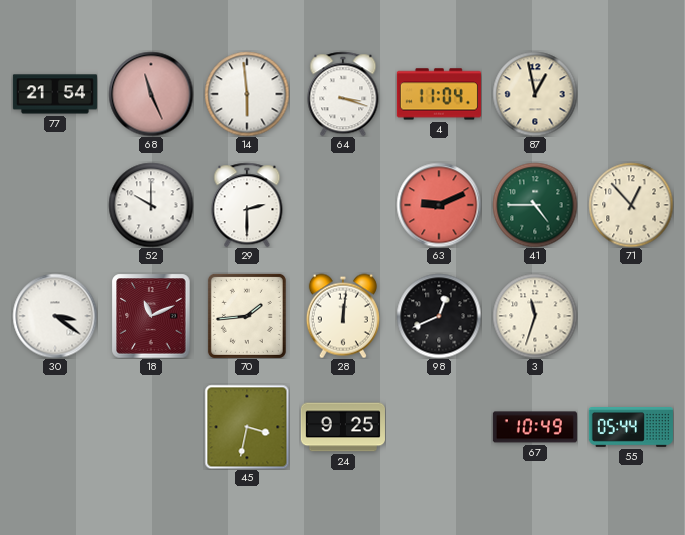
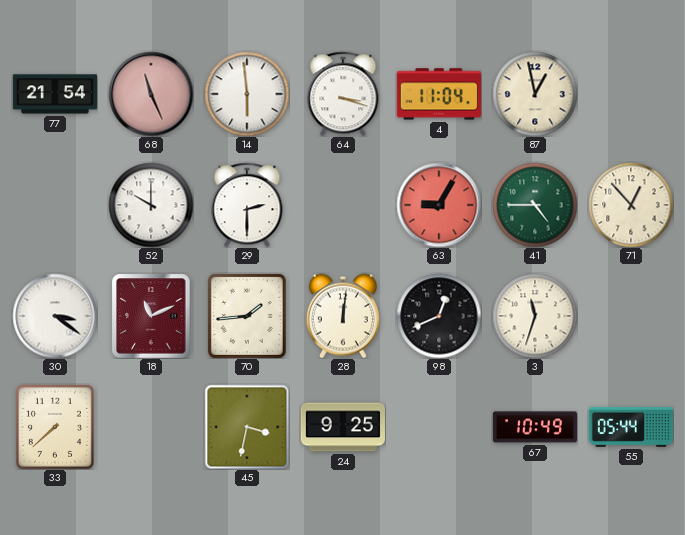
63: 9:11 -> 9:05 (439, 205)
33: none -> 7:38 (55, 427)
